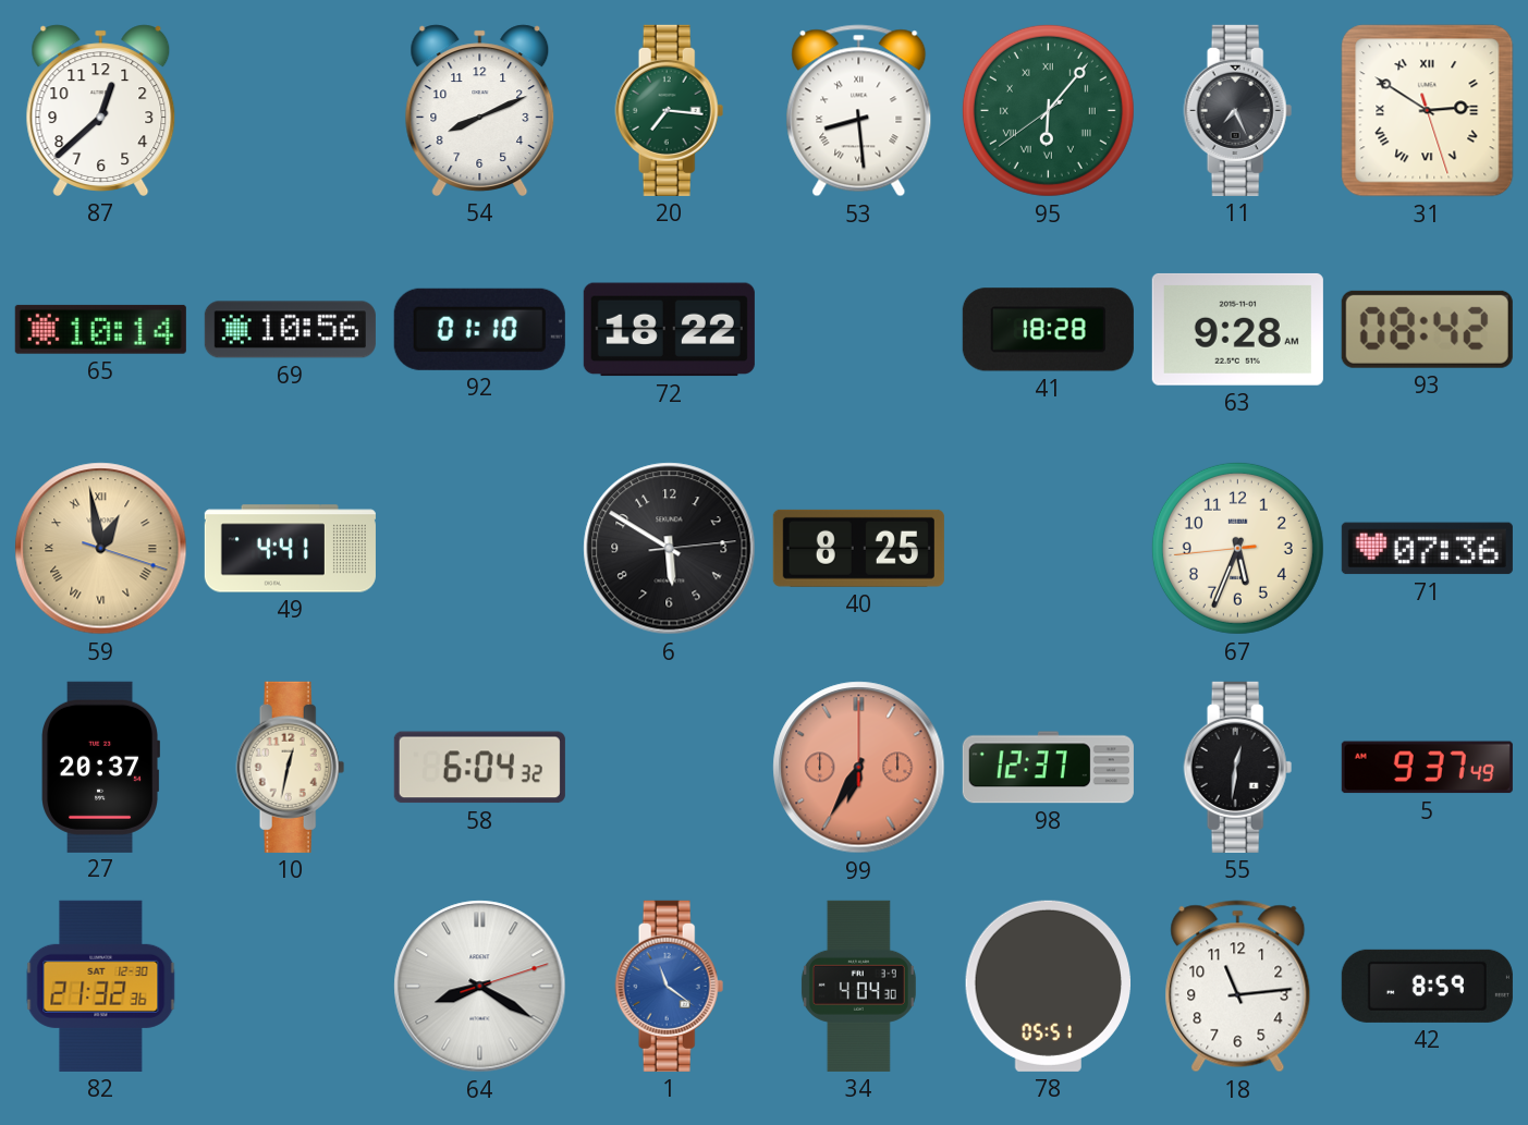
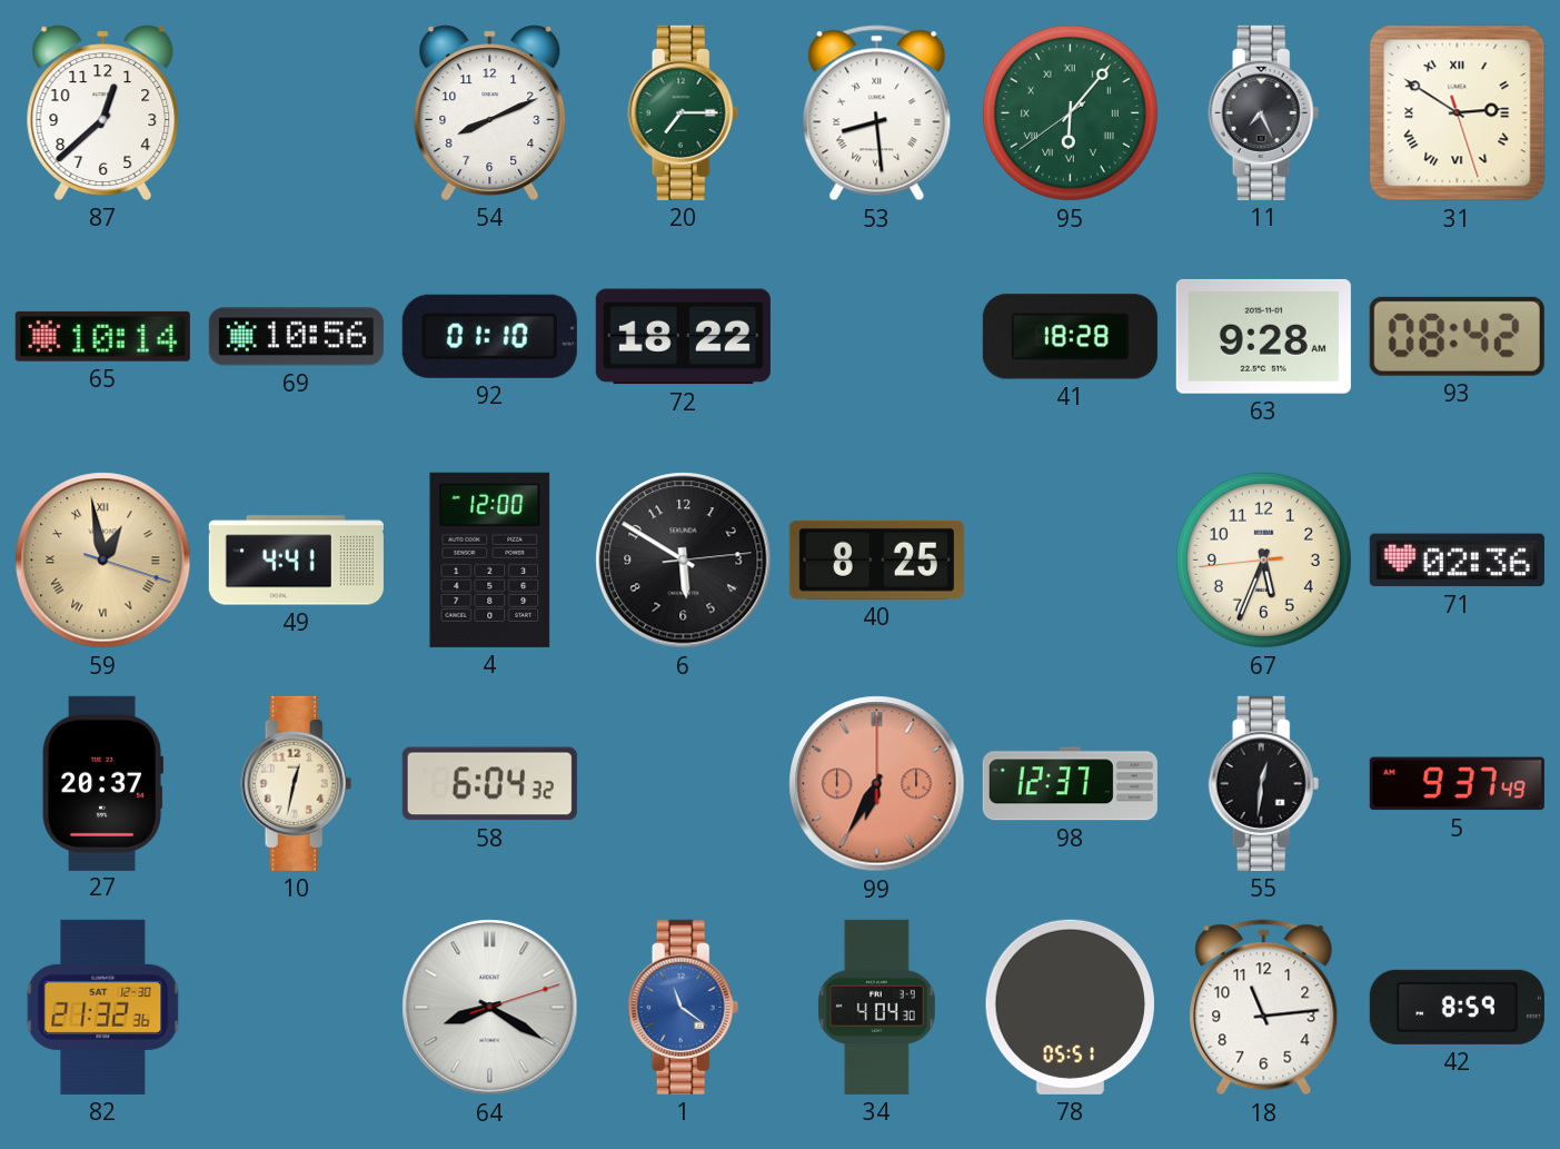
20: 7:16 -> 7:15 (684, 112)
4: none -> 12:00 (490, 559)
71: 07:36 -> 02:36 (1457, 561)
